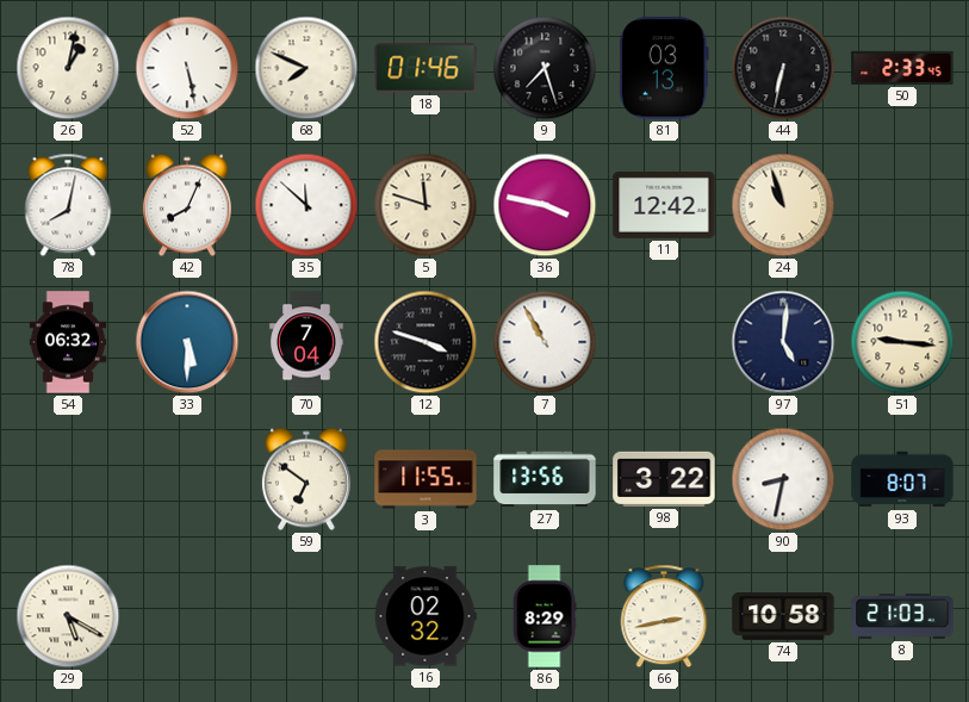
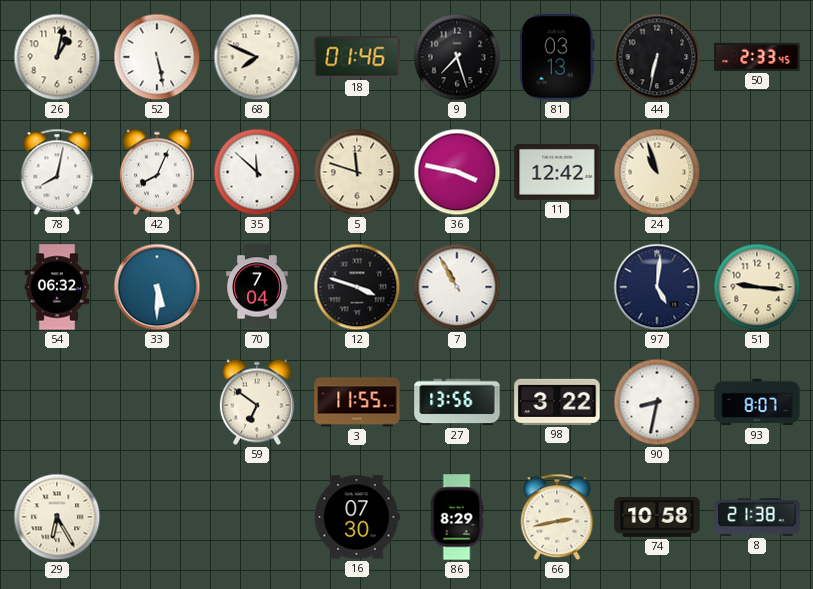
29: 5:20 -> 6:25 (57, 517)
16: 02:32 -> 07:30 (357, 517)
8: 21:03 -> 21:38 (757, 517)
